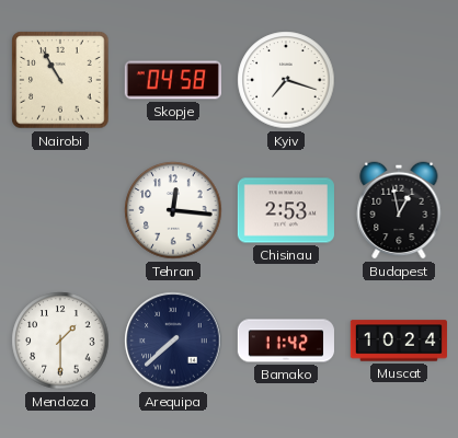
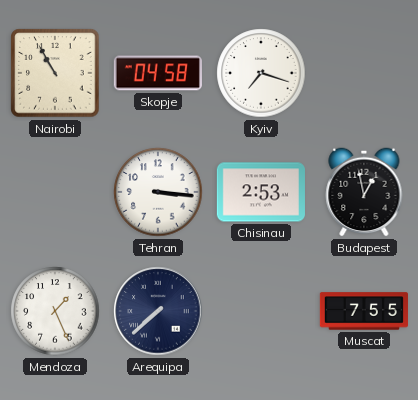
Tehran: 12:16 -> 3:16 (158, 192)
Mendoza: 1:30 -> 1:26 (55, 311)
Bamako: 11:42 -> none (286, 341)
Muscat: 10:24 -> 7:55 (364, 311)
